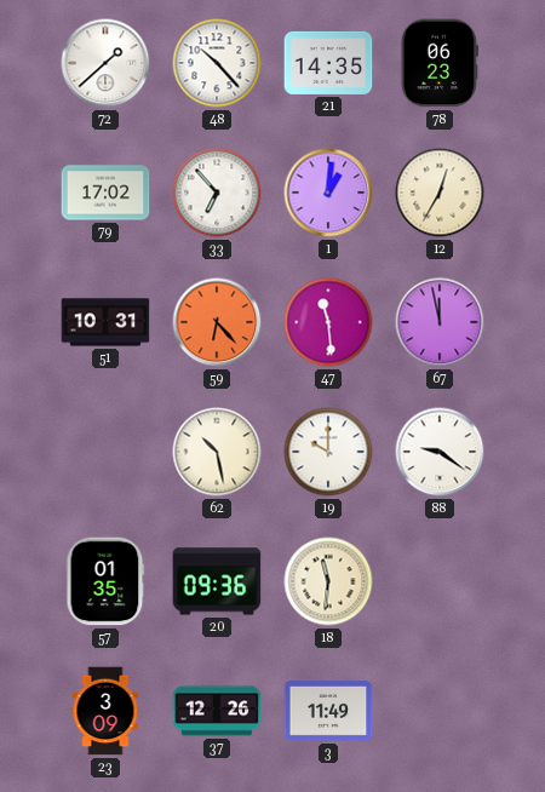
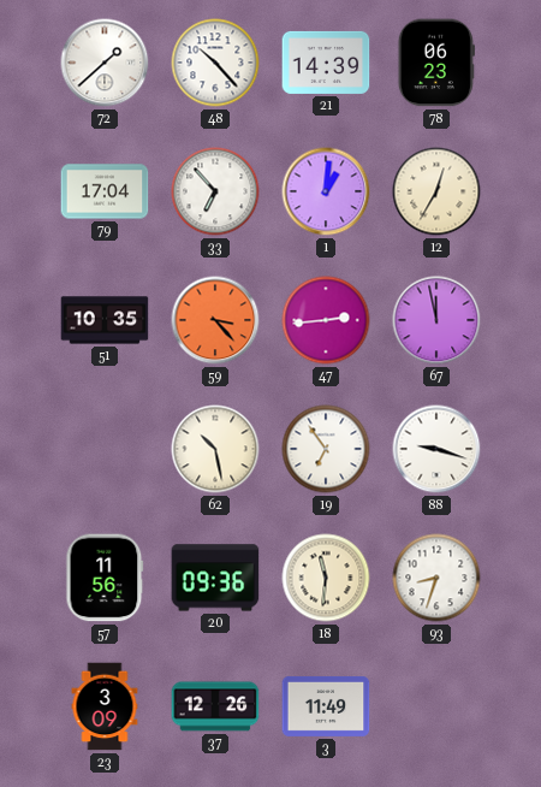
21: 14:35 -> 14:39 (326, 63)
79: 17:02 -> 17:04 (105, 191)
51: 10:31 -> 10:35 (105, 320)
59: 6:23 -> 3:23 (215, 320)
47: 11:29 -> 2:44 (326, 320)
19: 10:00 -> 6:54 (326, 449)
88: 9:21 -> 9:18 (436, 449)
57: 01:35 -> 11:56 (105, 578)
93: none -> 8:33 (436, 578)
